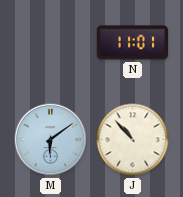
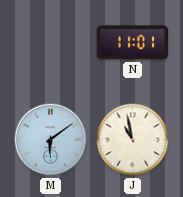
J: 10:53 -> 10:58 (133, 140)
